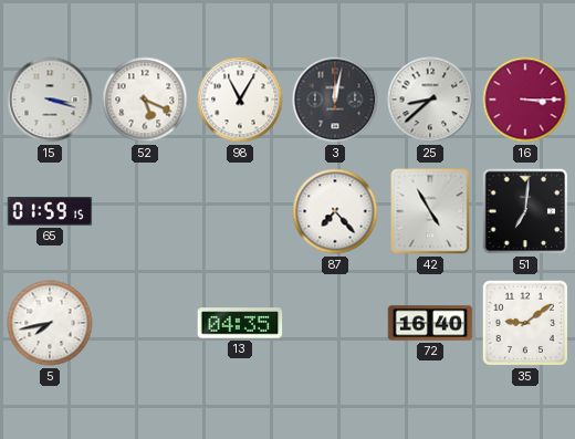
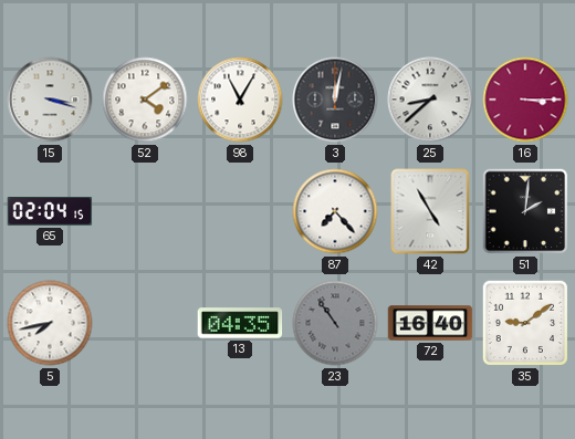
52: 5:19 -> 4:09 (145, 100)
65: 01:59 -> 02:04 (50, 212)
51: 7:01 -> 2:01 (525, 211)
23: none -> 10:54 (335, 323)
